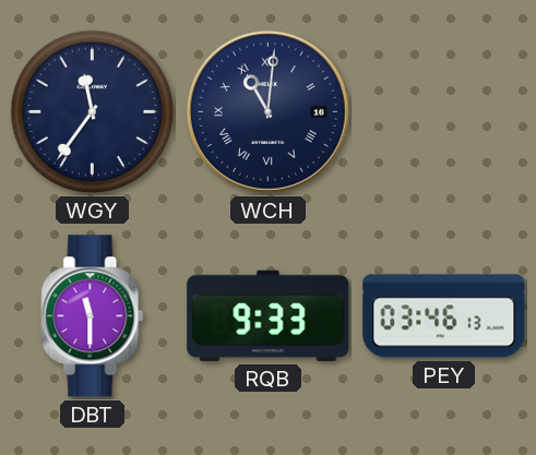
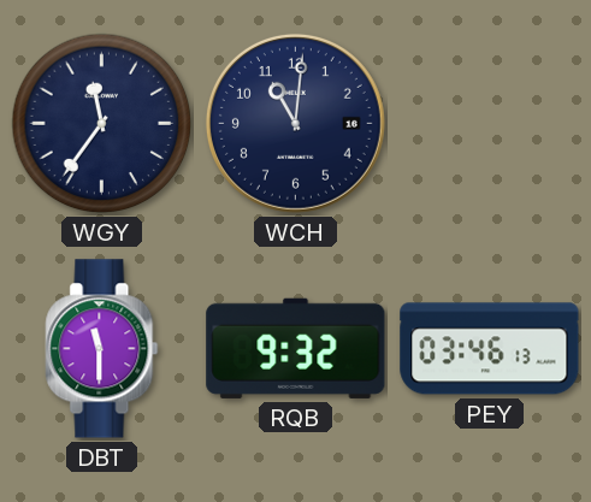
WCH numerals: Roman -> Arabic (295, 123)
RQB: 9:33 -> 9:32 (296, 348)
